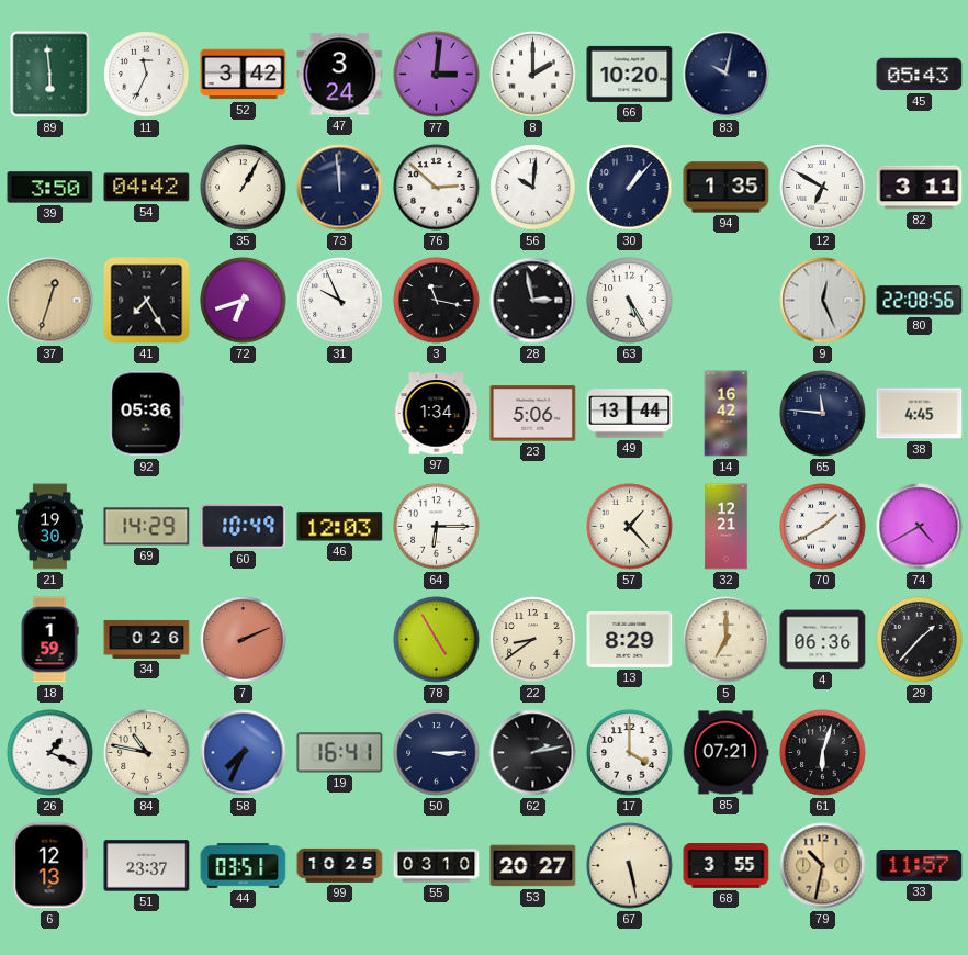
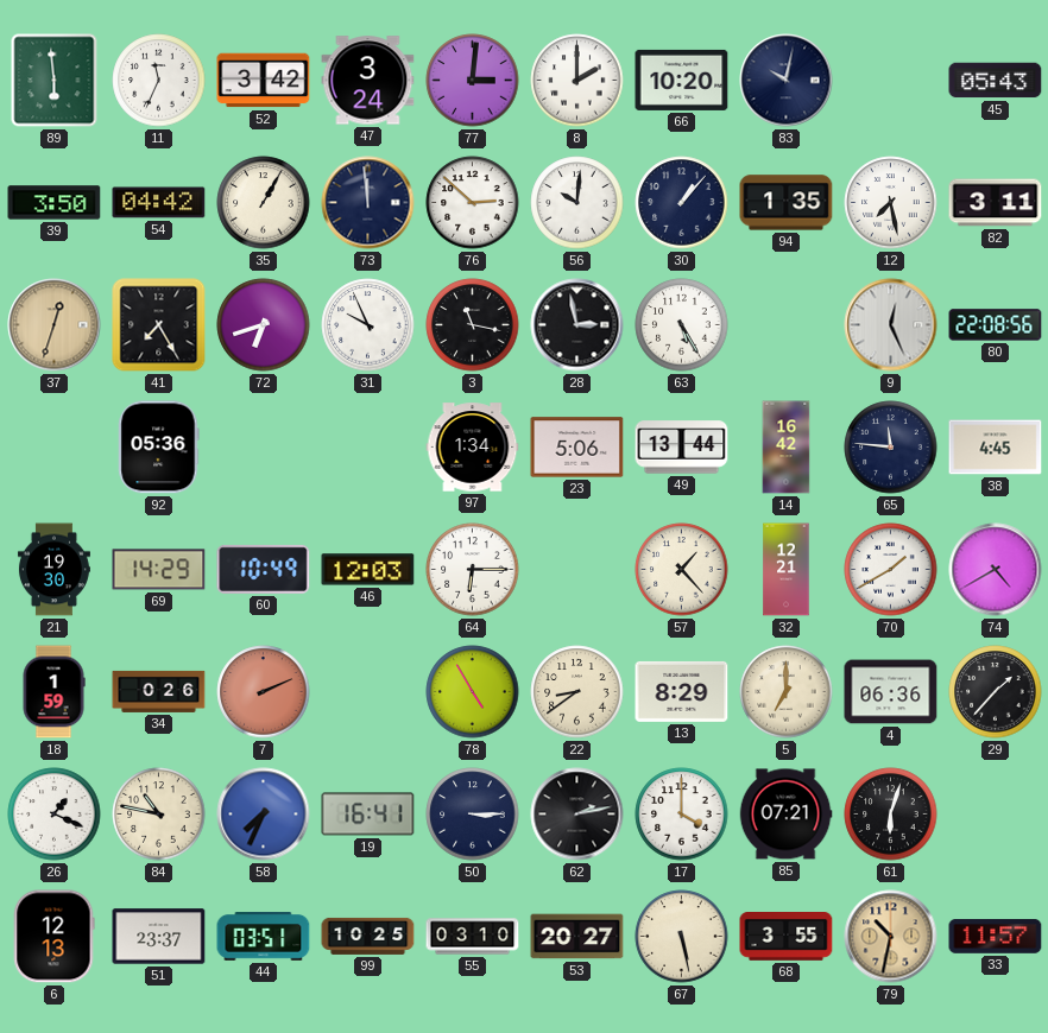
12: 6:50 -> 7:28 (891, 203)
